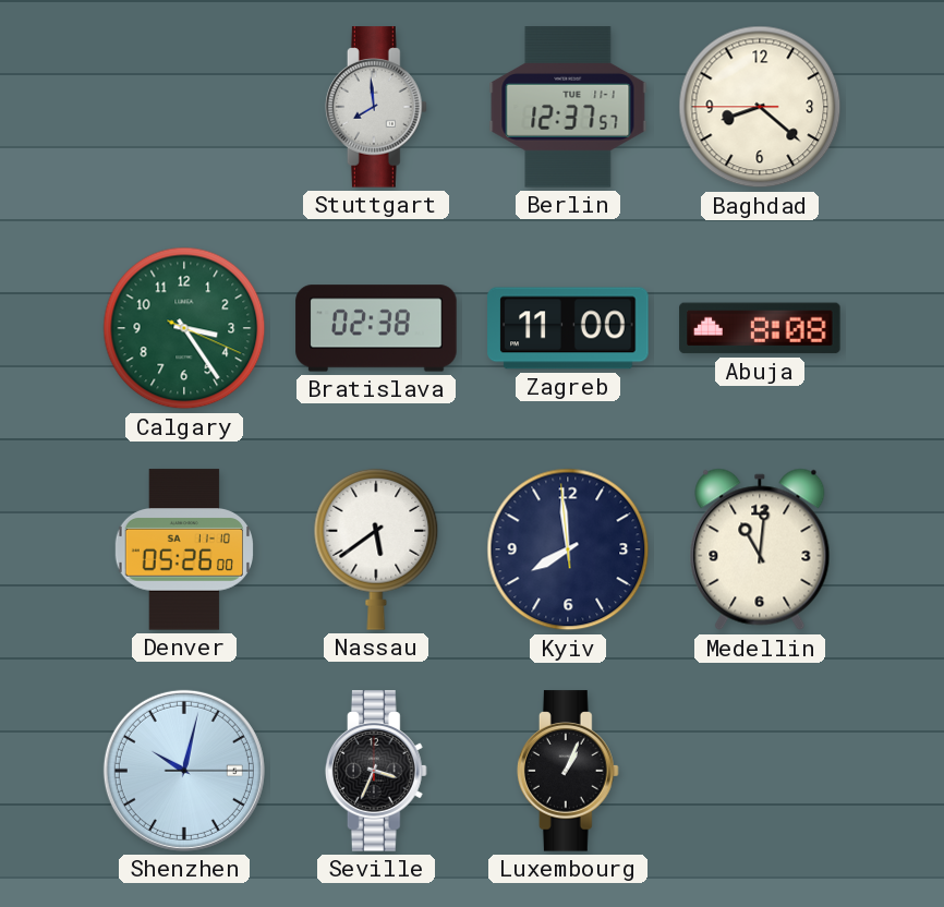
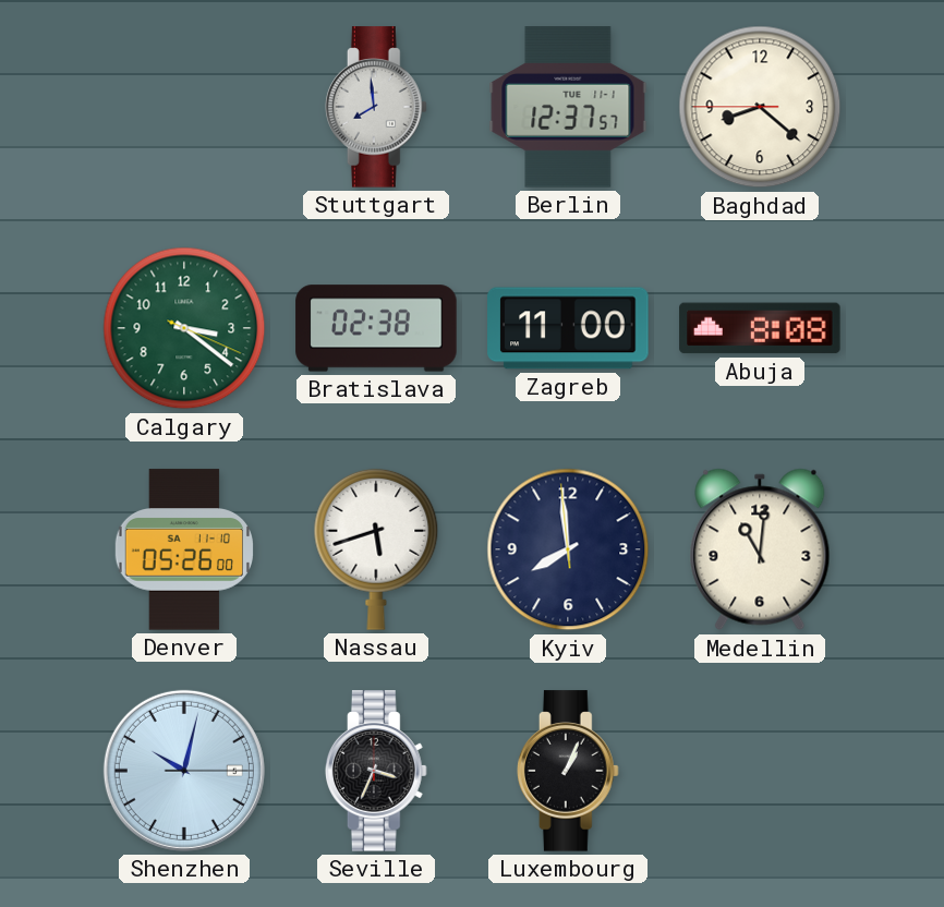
Calgary: 3:24 -> 3:21 (184, 328)
Nassau: 5:39 -> 5:42 (376, 549)
